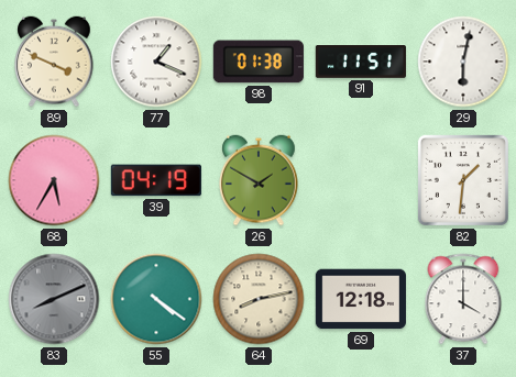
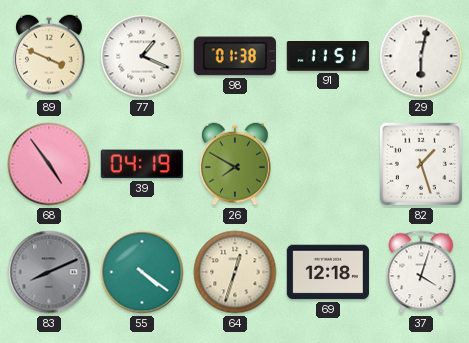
68: 5:35 -> 4:54 (49, 164)
26: 1:50 -> 7:50 (235, 164)
82: 1:31 -> 1:27 (421, 164)
64: 8:13 -> 12:33 (235, 272)
37: 4:00 -> 4:03 (421, 272)
